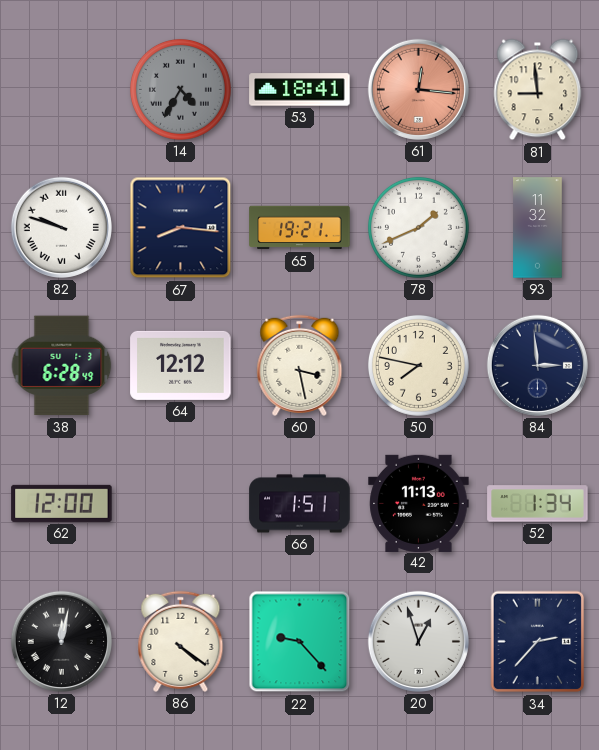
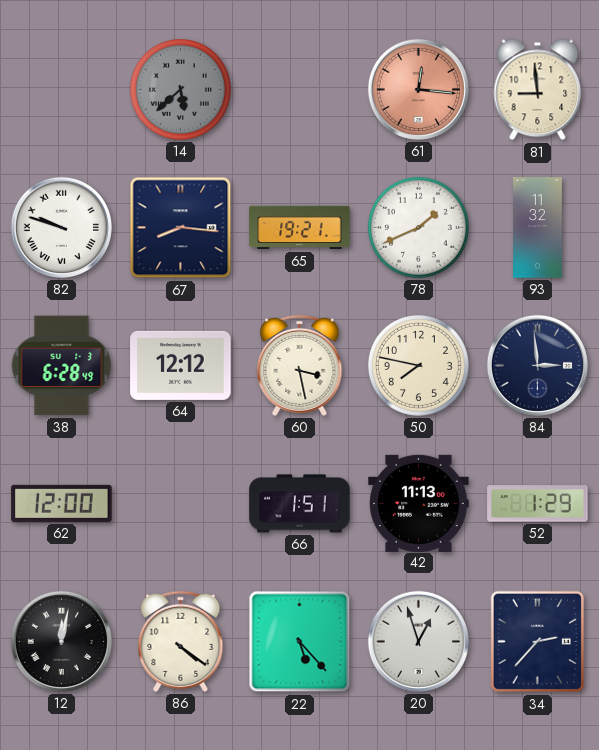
14: 4:35 -> 5:38 (180, 89)
53: 18:41 -> none (300, 90)
52: 1:34 -> 1:29 (538, 504)
22: 9:23 -> 5:23 (300, 642)
